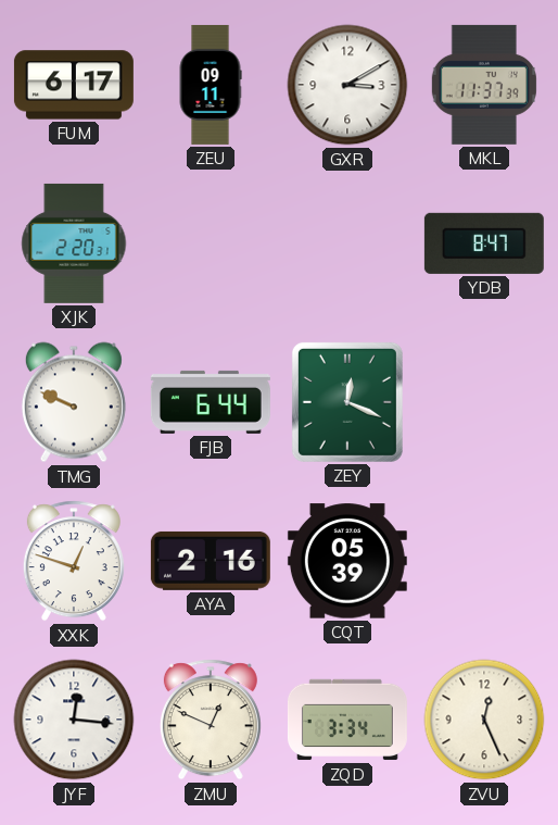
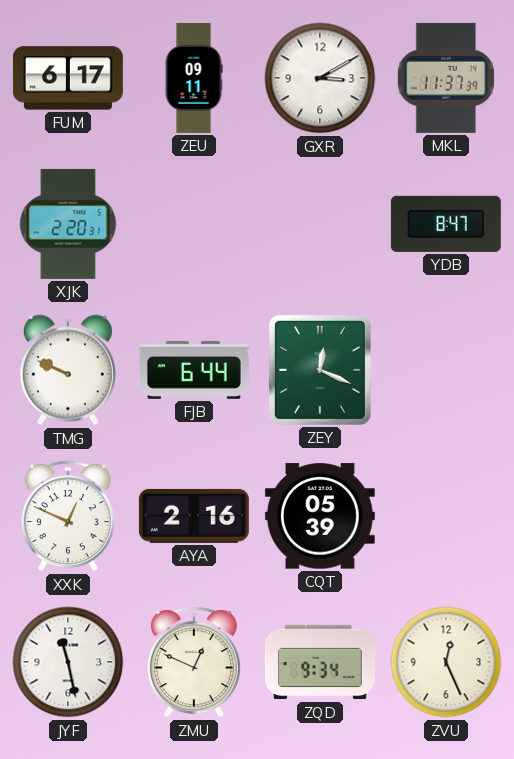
XXK: 12:48 -> 12:49 (68, 516)
JYF: 12:16 -> 11:28 (68, 662)
ZQD: 3:34 -> 9:34 (320, 662)
